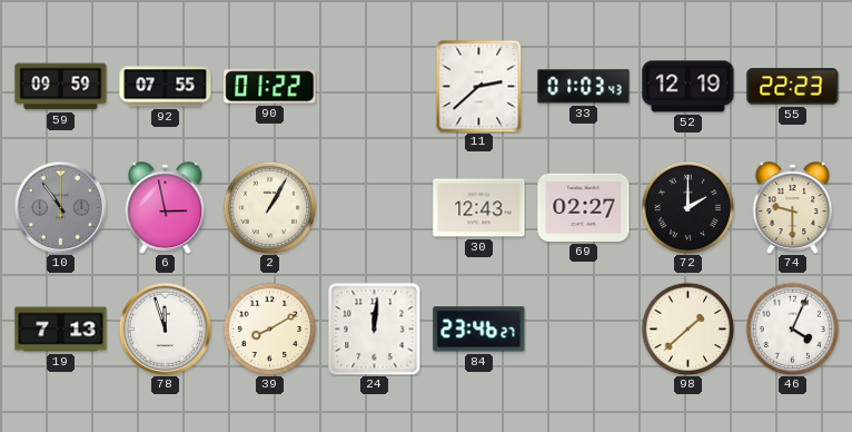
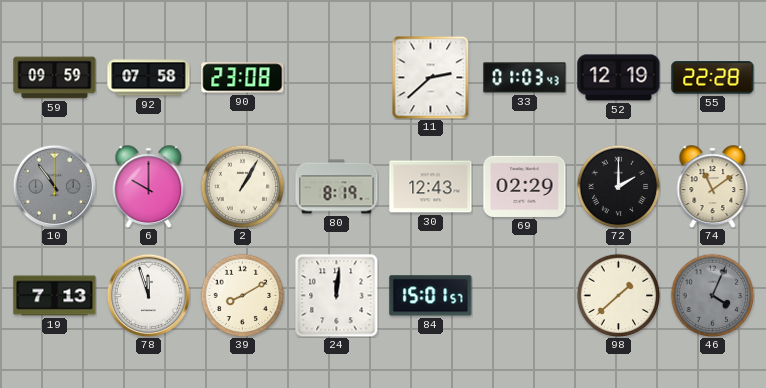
92: 07:55 -> 07:58 (149, 78)
90: 01:22 -> 23:08 (243, 78)
55: 22:23 -> 22:28 (713, 78)
6: 2:58 -> 10:00 (149, 186)
80: none -> 8:19 (337, 187)
69: 02:27 -> 02:29 (525, 186)
74: 9:30 -> 11:09 (713, 186)
84: 23:46 -> 15:01 (431, 296)
46 dial: white -> grey (712, 295)
